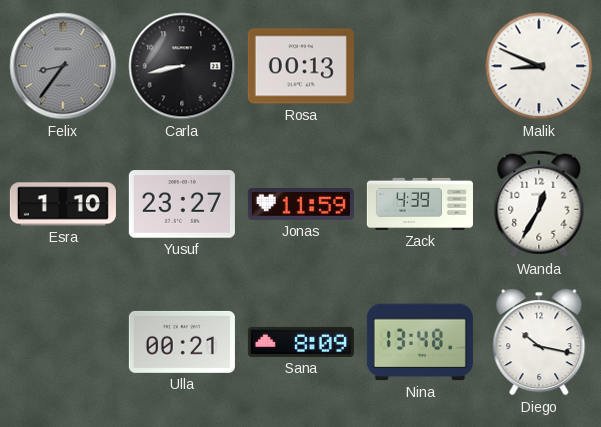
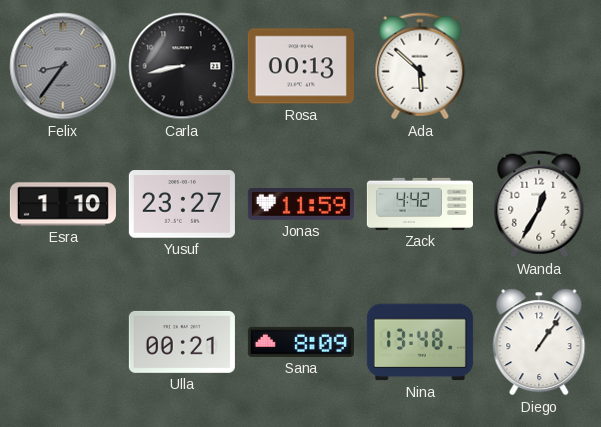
Ada: none -> 5:52 (420, 66)
Malik: 8:49 -> none (539, 66)
Zack: 4:39 -> 4:42 (420, 204)
Diego: 10:17 -> 1:06 (539, 342)
